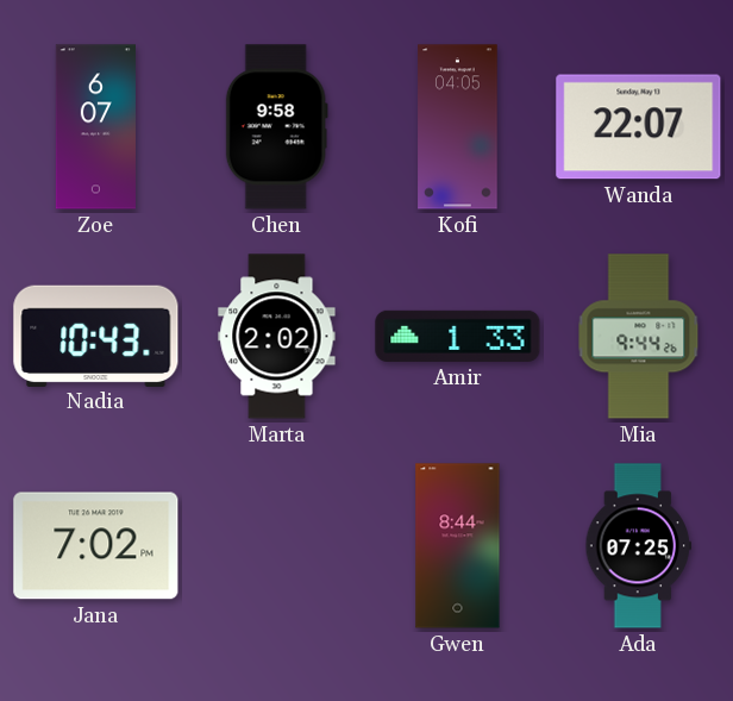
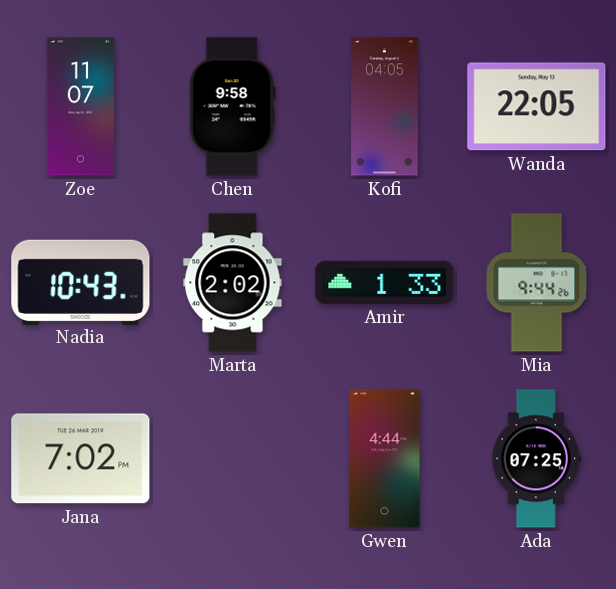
Zoe: 6:07 -> 11:07 (80, 107)
Wanda: 22:07 -> 22:05 (537, 107)
Gwen: 8:44 -> 4:44 (385, 459)
